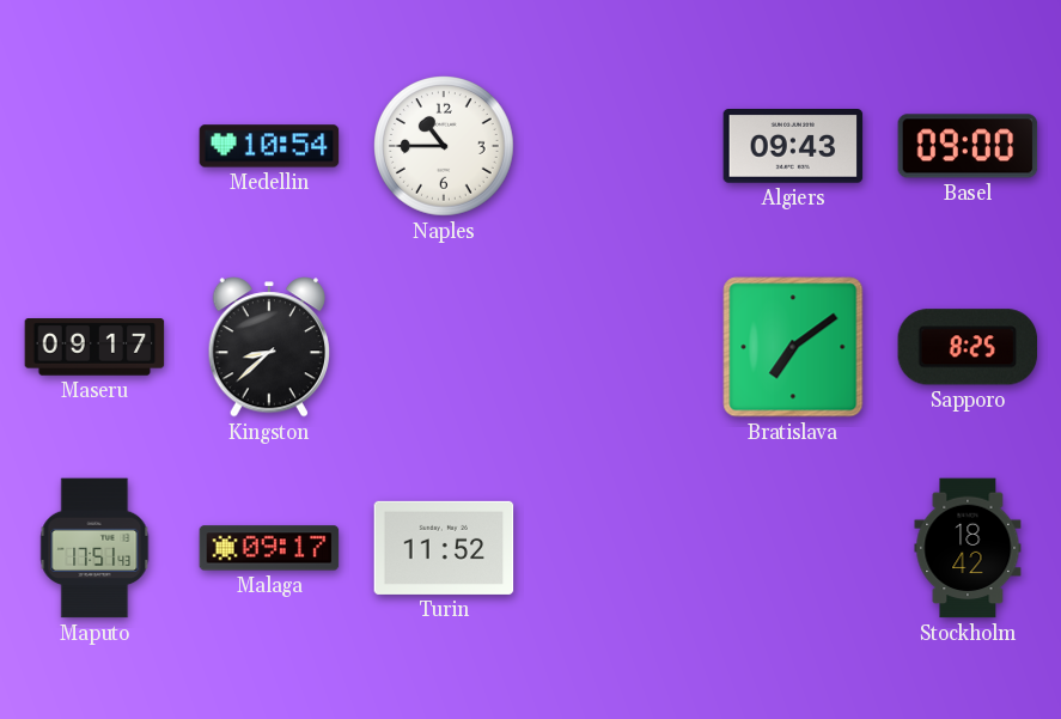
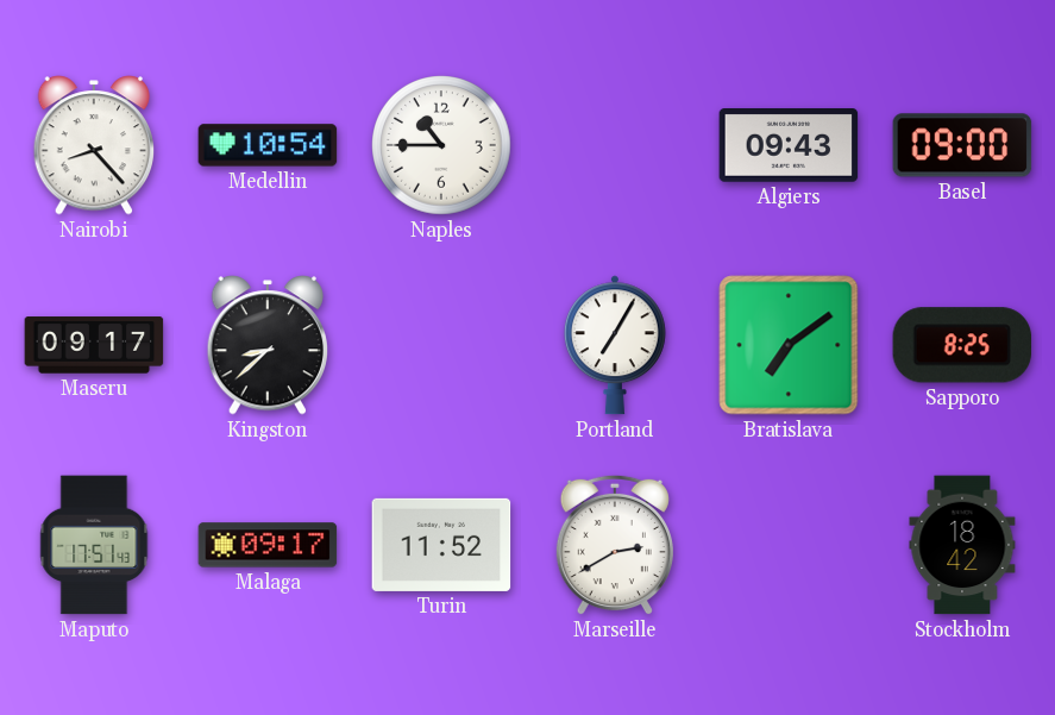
Nairobi: none -> 8:23 (94, 145)
Portland: none -> 7:05 (615, 345)
Marseille: none -> 2:40 (615, 545)
